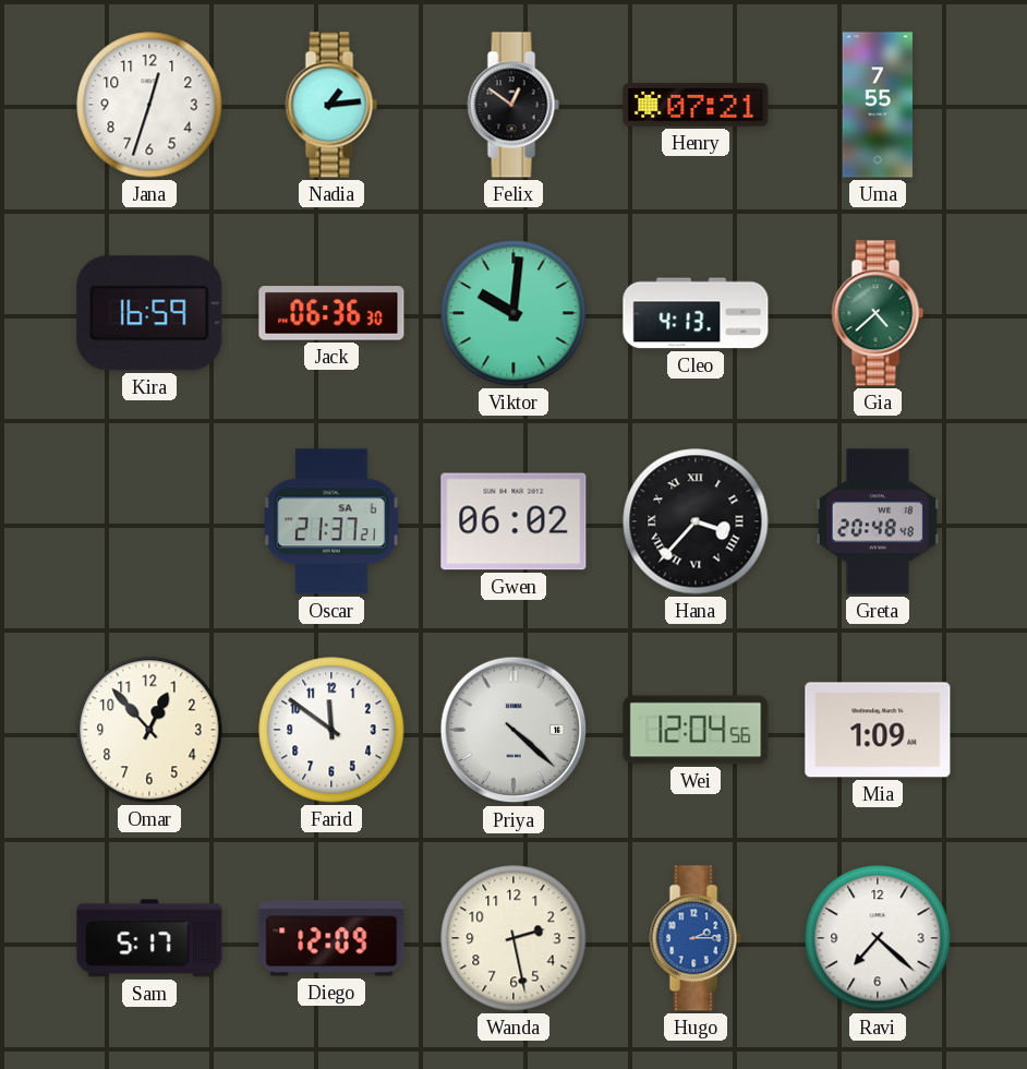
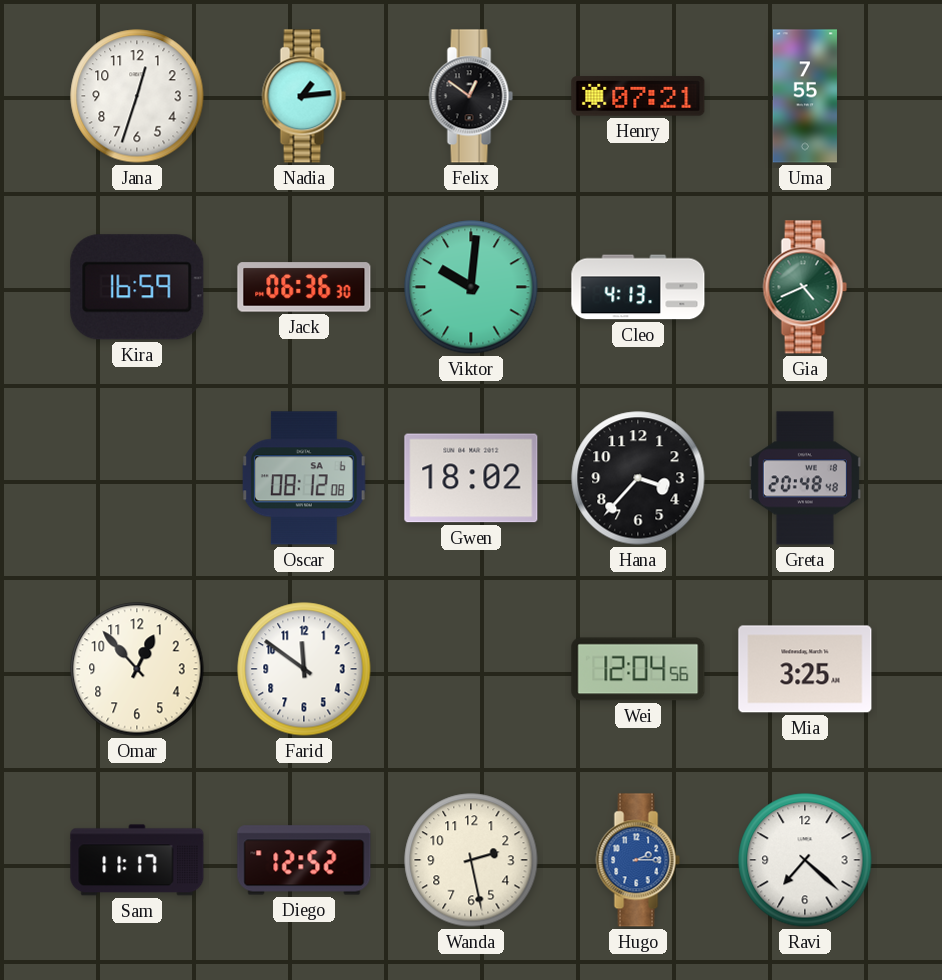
Gia: 4:38 -> 4:41 (805, 287)
Oscar: 21:37 -> 08:12 (304, 478)
Gwen: 06:02 -> 18:02 (471, 478)
Hana numerals: Roman -> Arabic (638, 478)
Priya: 4:22 -> none (513, 730)
Mia: 1:09 -> 3:25 (805, 669)
Sam: 5:17 -> 11:17 (137, 860)
Diego: 12:09 -> 12:52 (304, 860)
